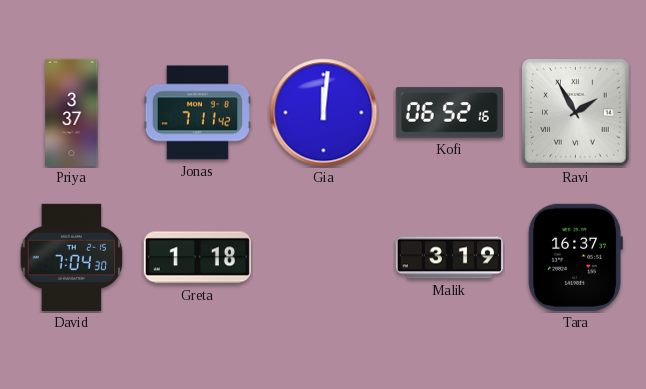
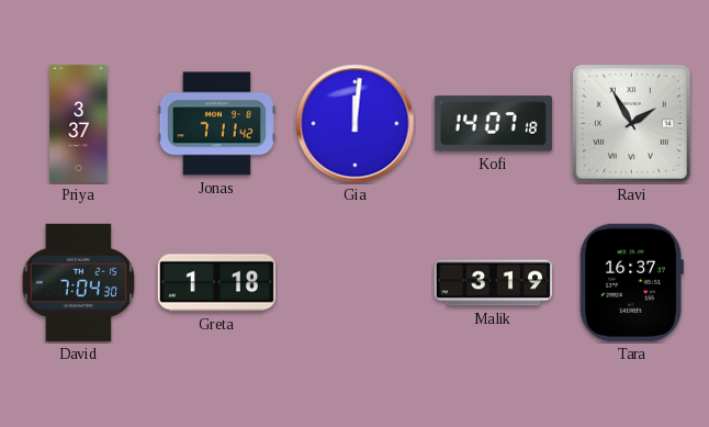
Kofi: 06:52 -> 14:07 (493, 124)
